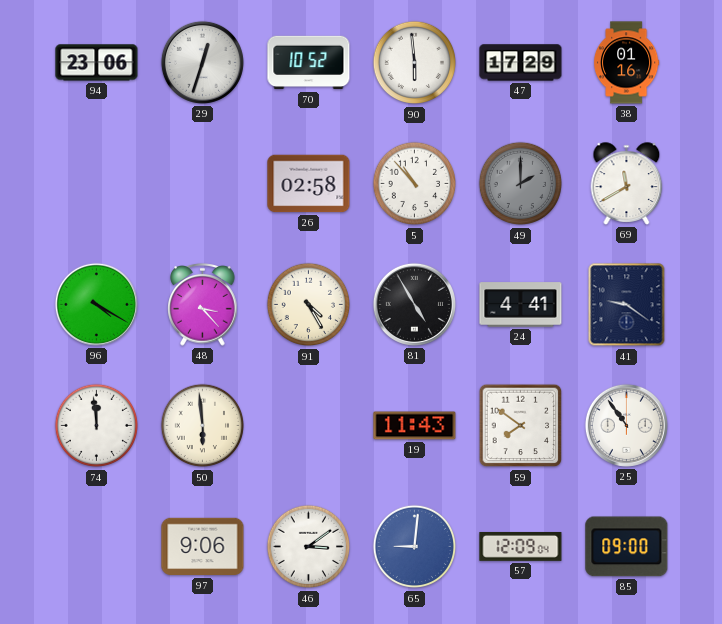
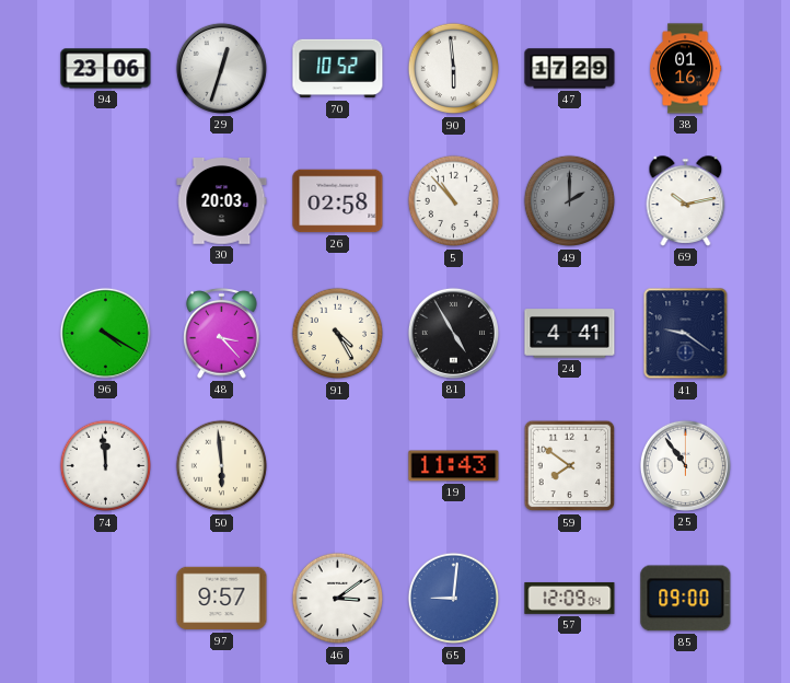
30: none -> 20:03 (222, 201)
69: 11:40 -> 10:13 (686, 201)
97: 9:06 -> 9:57 (222, 599)
